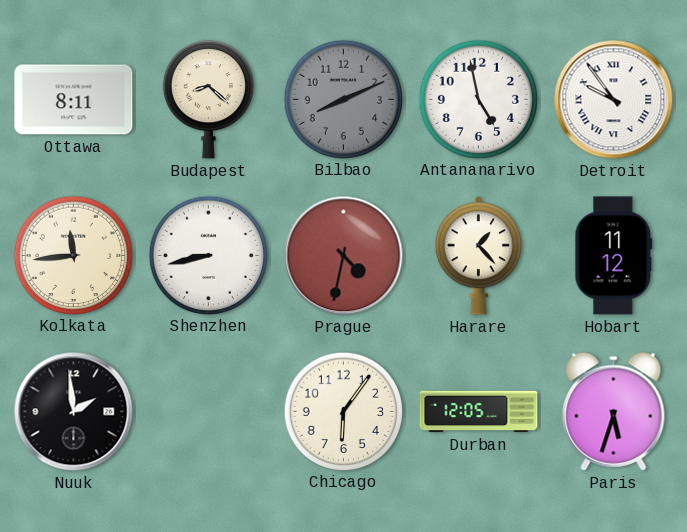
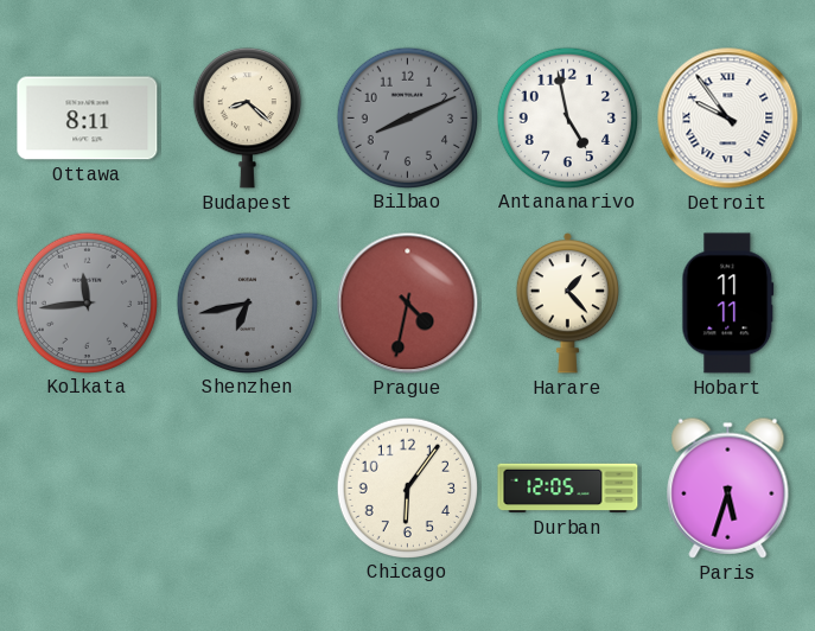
Kolkata dial: cream -> grey (87, 302)
Shenzhen: 8:43 -> 6:43 (247, 302)
Shenzhen dial: white -> grey (247, 302)
Hobart: 11:12 -> 11:11 (728, 304)
Nuuk: 1:59 -> none (74, 412)
